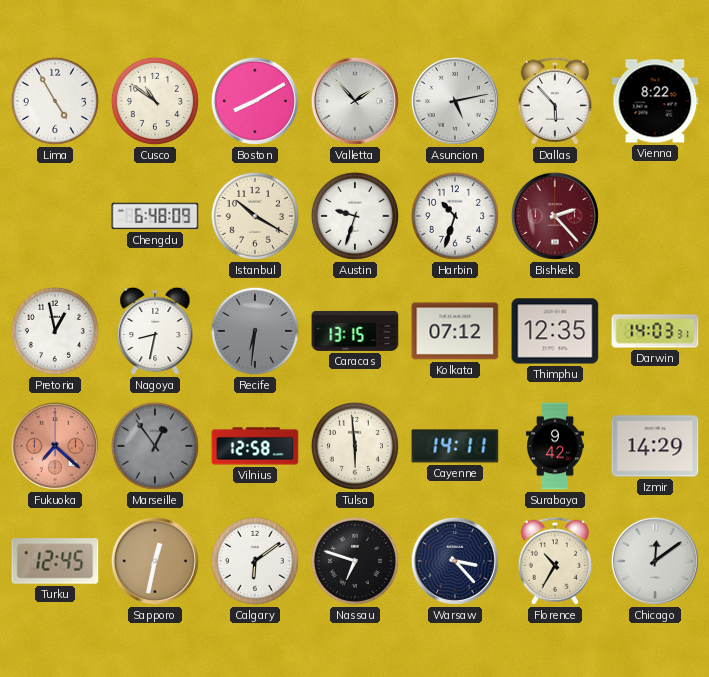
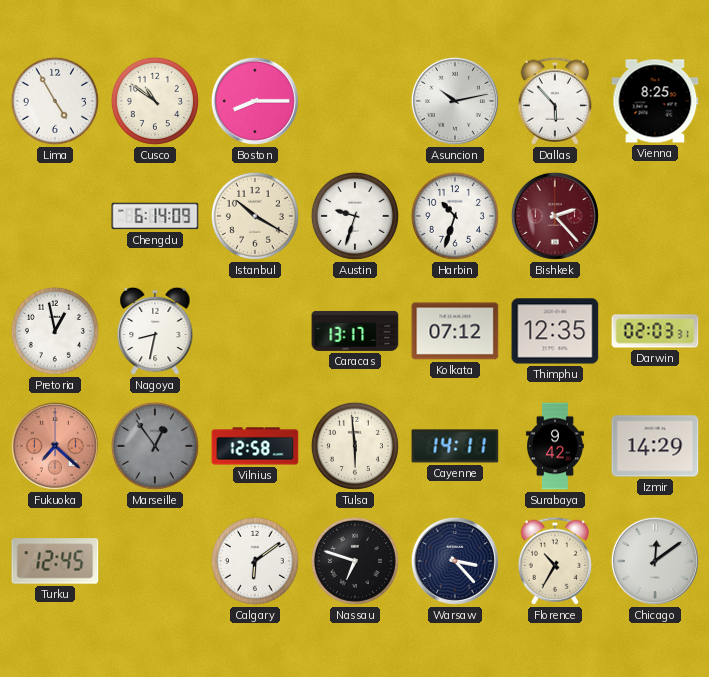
Boston: 8:10 -> 8:15 (255, 101)
Valletta: 1:53 -> none (355, 101)
Asuncion: 5:13 -> 10:13 (455, 101)
Vienna: 8:22 -> 8:25 (655, 101)
Chengdu: 6:48 -> 6:14 (155, 216)
Recife: 6:31 -> none (255, 331)
Caracas: 13:15 -> 13:17 (355, 331)
Darwin: 14:03 -> 02:03 (655, 331)
Sapporo: 12:32 -> none (155, 561)
